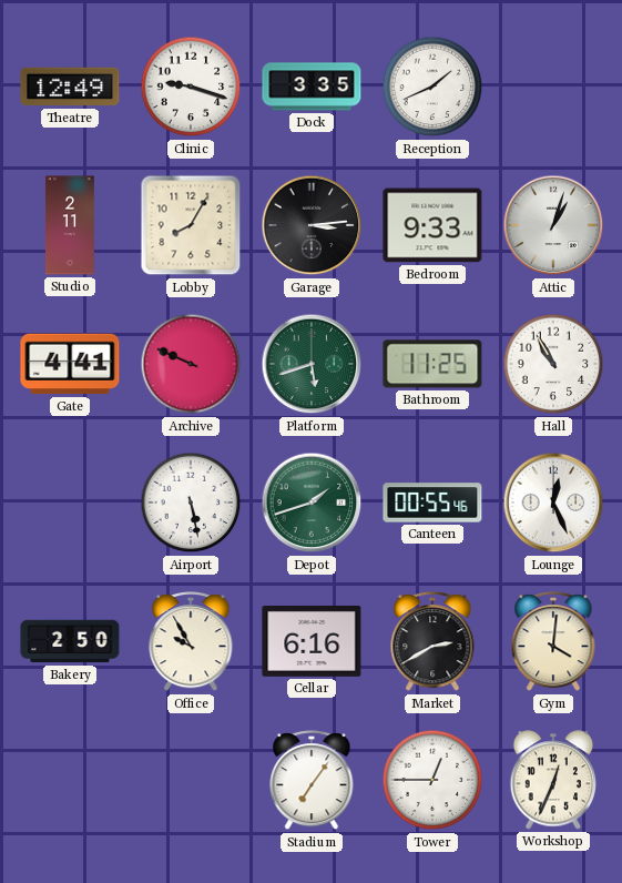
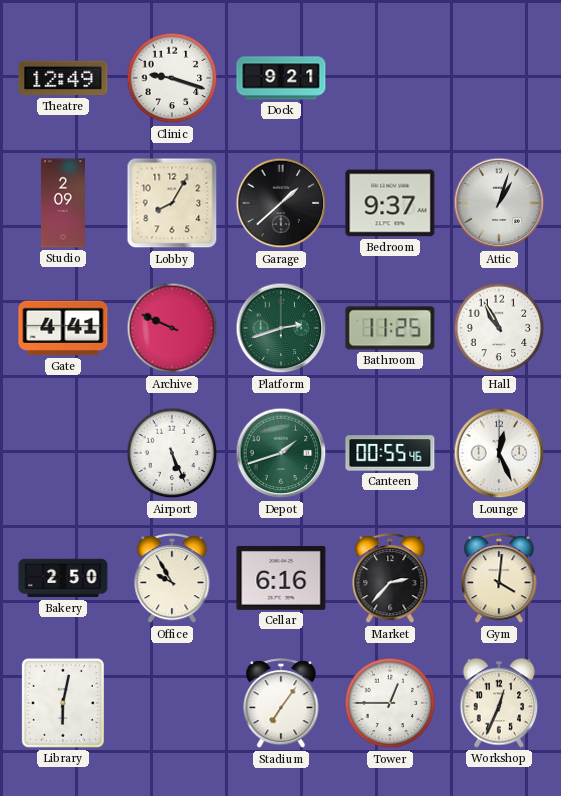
Dock: 3:35 -> 9:21 (281, 78)
Reception: 1:41 -> none (432, 87)
Studio: 2:11 -> 2:09 (63, 203)
Garage: 3:14 -> 1:38 (281, 203)
Bedroom: 9:33 -> 9:37 (390, 203)
Platform: 5:42 -> 2:42 (281, 328)
Airport: 5:28 -> 5:26 (172, 453)
Market: 2:40 -> 2:37 (390, 579)
Library: none -> 6:02 (63, 703)
